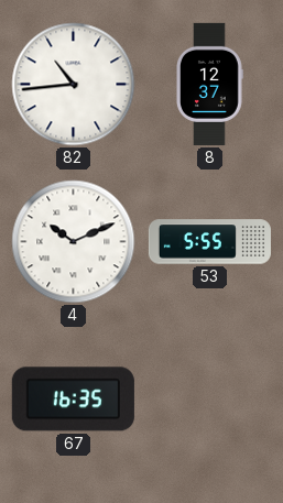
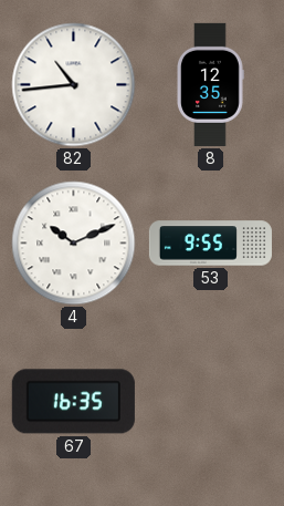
8: 12:37 -> 12:35 (211, 84)
53: 5:55 -> 9:55 (210, 244)
